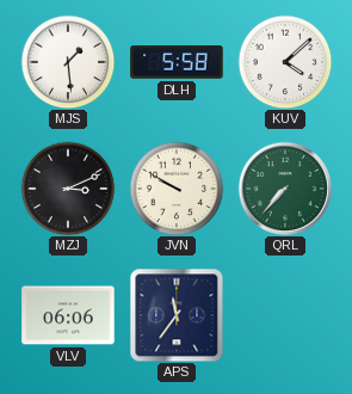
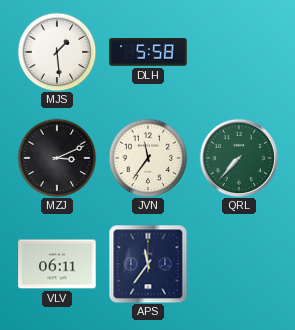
KUV: 4:08 -> none (285, 62)
JVN: 9:50 -> 11:36 (148, 158)
VLV: 06:06 -> 06:11 (57, 264)
